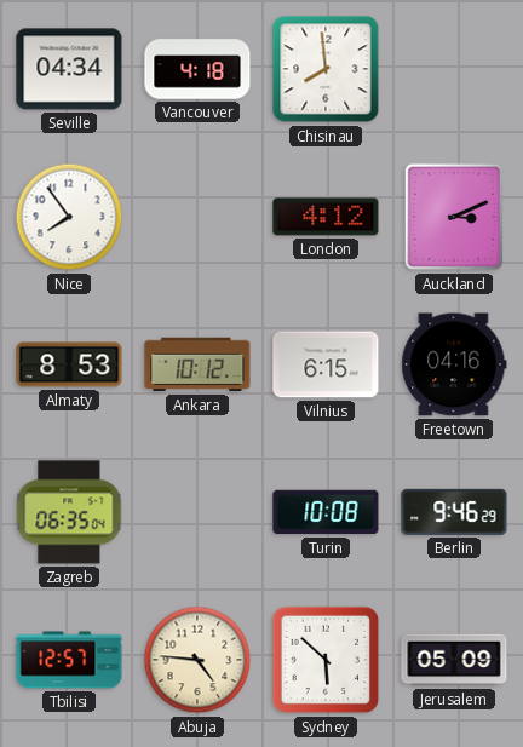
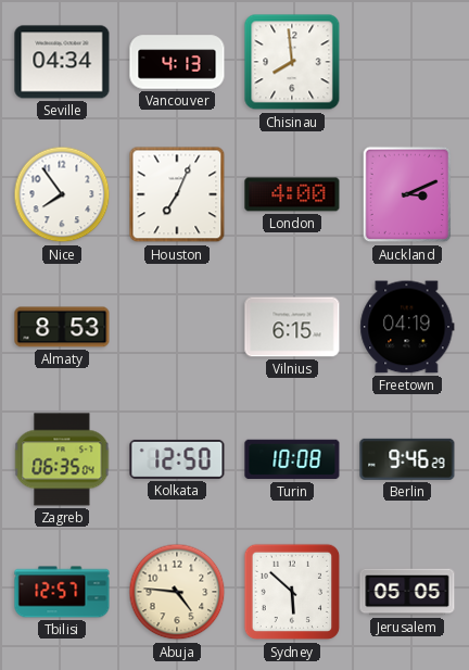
Vancouver: 4:18 -> 4:13 (177, 62)
Houston: none -> 7:04 (177, 194)
London: 4:12 -> 4:00 (292, 194)
Ankara: 10:12 -> none (197, 364)
Freetown: 04:16 -> 04:19 (407, 327)
Kolkata: none -> 12:50 (177, 459)
Jerusalem: 05:09 -> 05:05 (407, 592)
